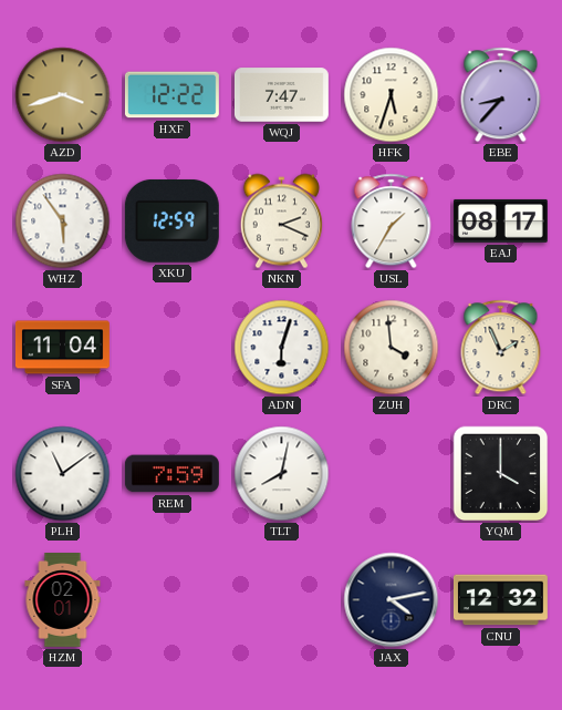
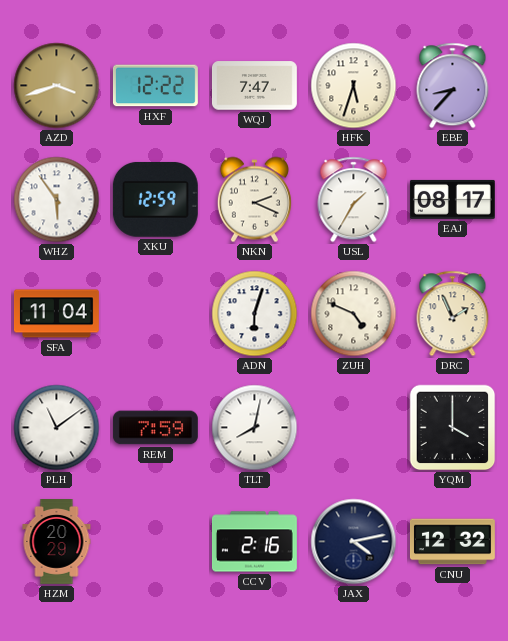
ZUH: 3:59 -> 4:49 (354, 314)
HZM: 02:01 -> 20:29 (57, 542)
CCV: none -> 2:16 (254, 542)
